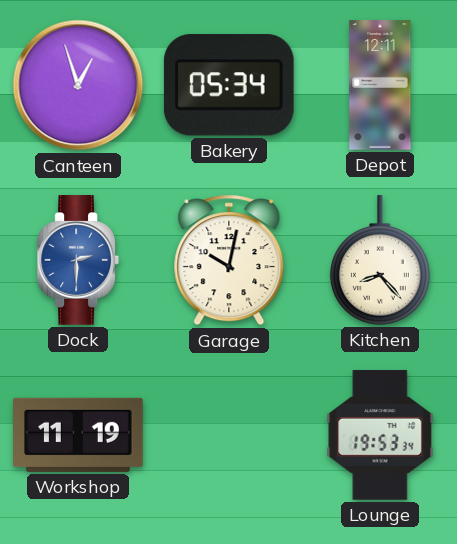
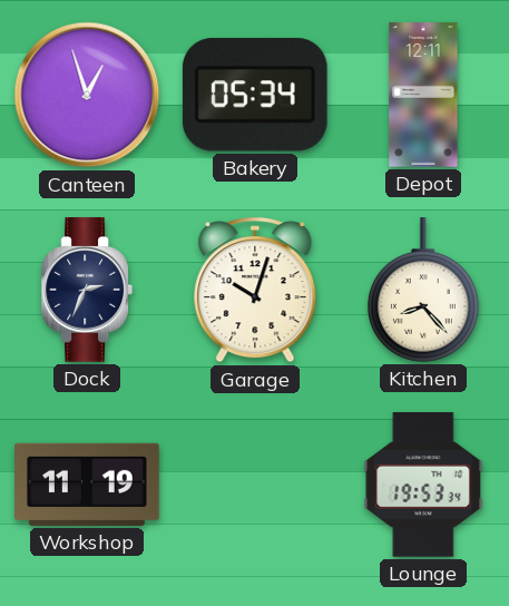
Dock: 2:30 -> 2:34 (86, 290)
Dock dial: blue -> navy (86, 290)
Garage: 10:02 -> 10:03 (255, 290)
